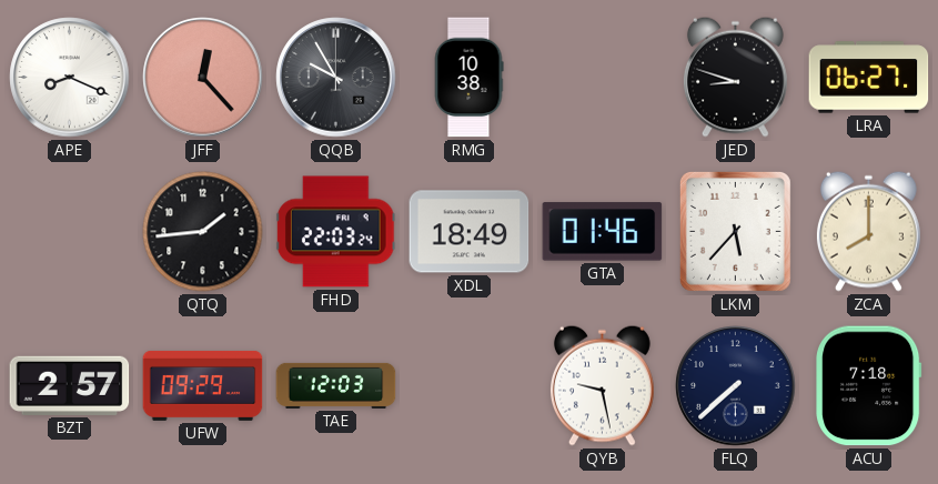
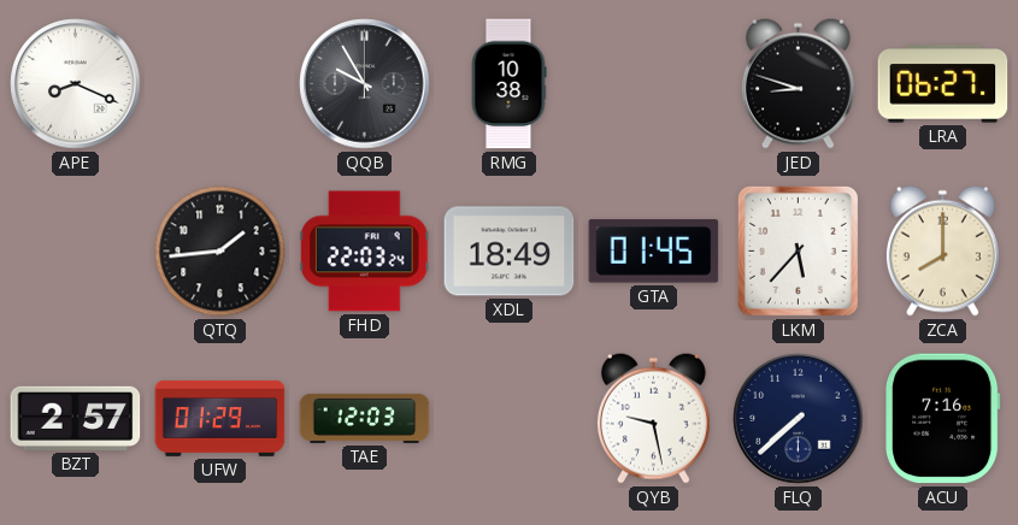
JFF: 12:23 -> none (203, 78)
GTA: 01:46 -> 01:45 (654, 252)
UFW: 09:29 -> 01:29 (220, 418)
ACU: 7:18 -> 7:16 (943, 419)
